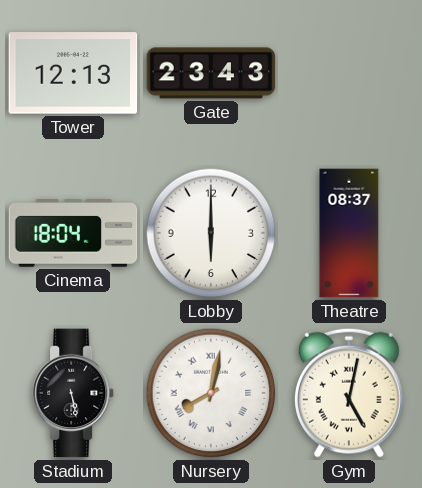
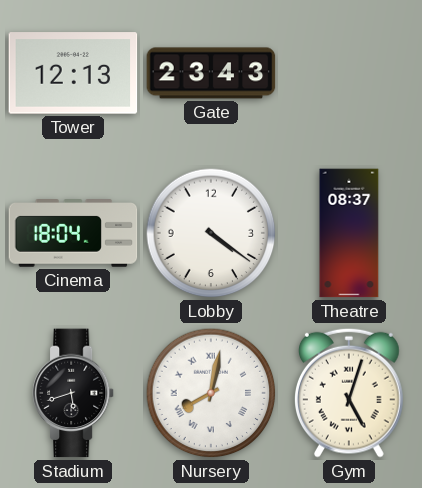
Lobby: 6:00 -> 4:21 (211, 233)
Stadium: 5:28 -> 5:42 (73, 393)
Gym: 5:02 -> 5:03 (349, 393)
